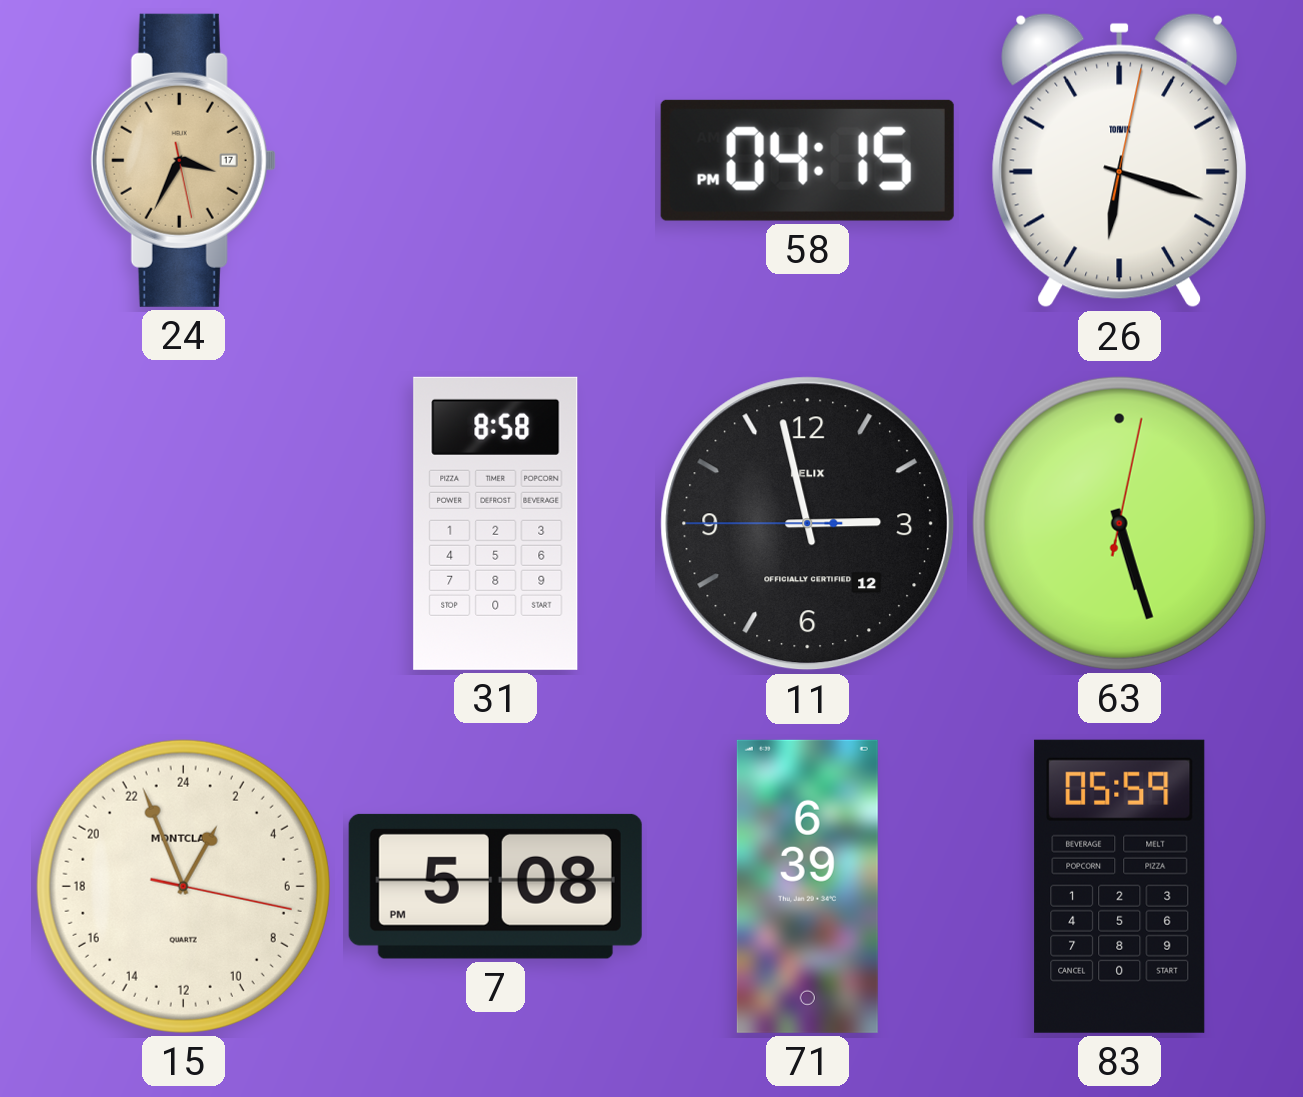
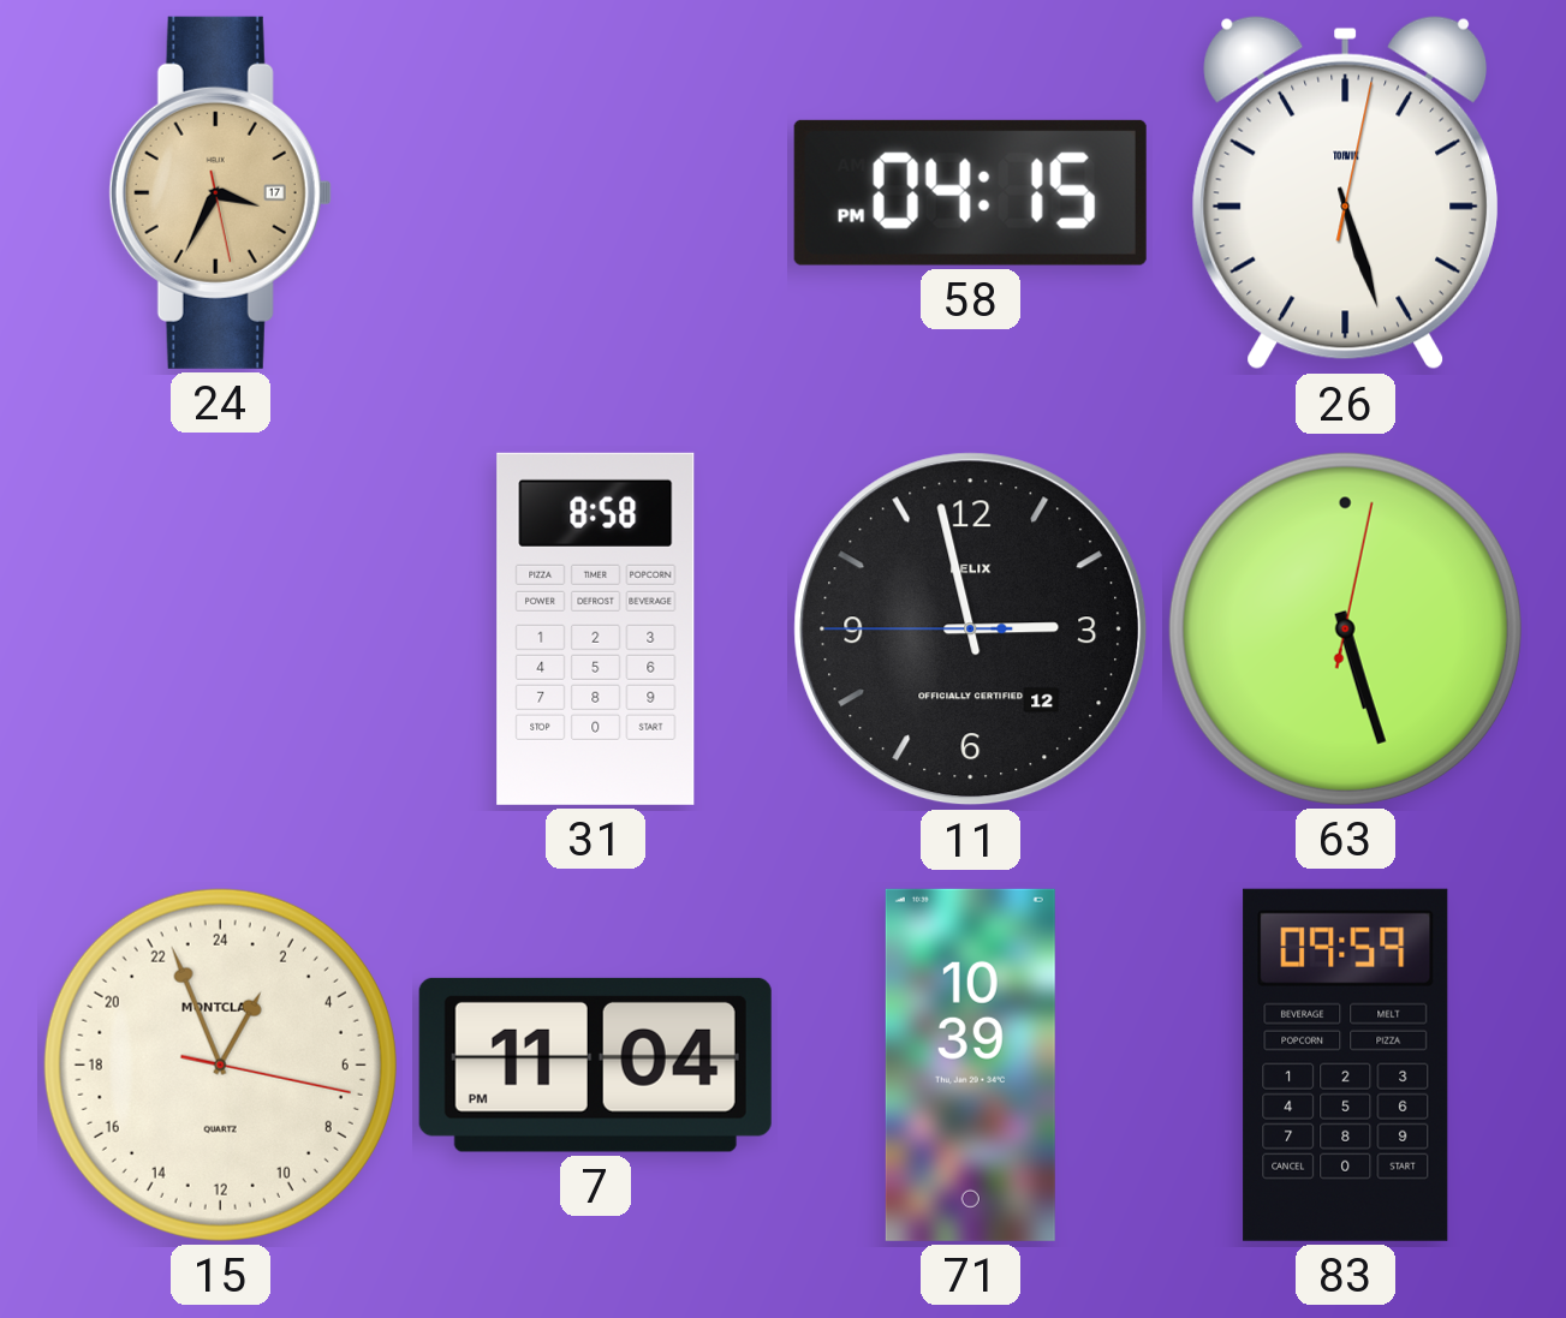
26: 6:18 -> 5:27 (1346, 193)
7: 5:08 -> 11:04 (595, 1064)
71: 6:39 -> 10:39 (970, 1064)
83: 05:59 -> 09:59 (1346, 1064)
